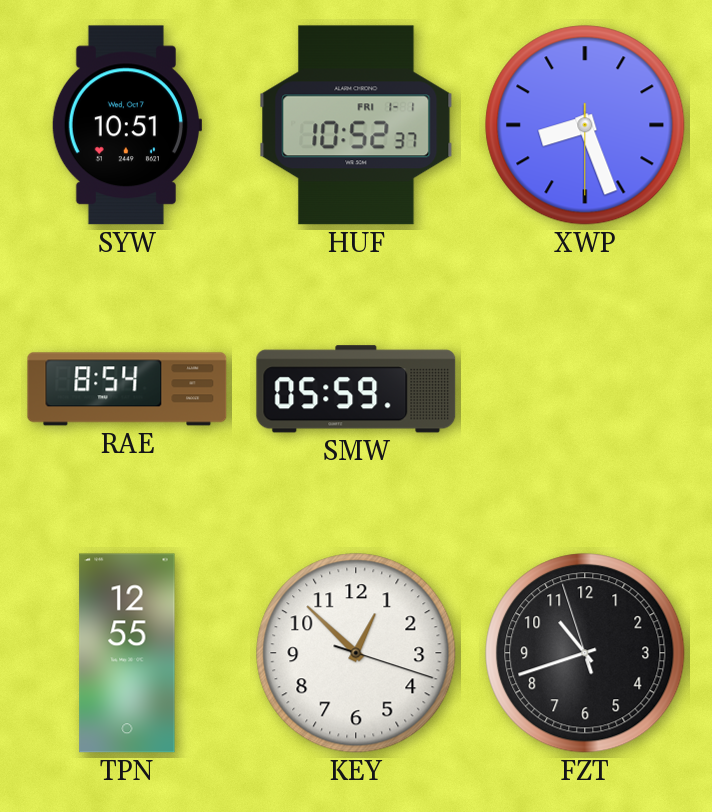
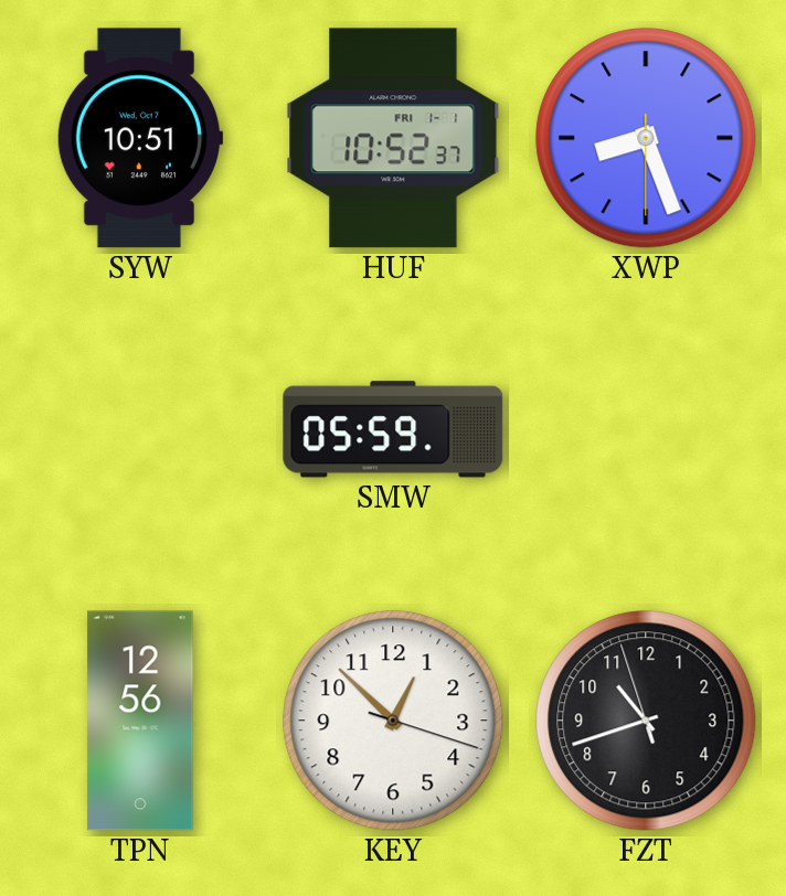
RAE: 8:54 -> none (127, 389)
TPN: 12:55 -> 12:56 (140, 721)
